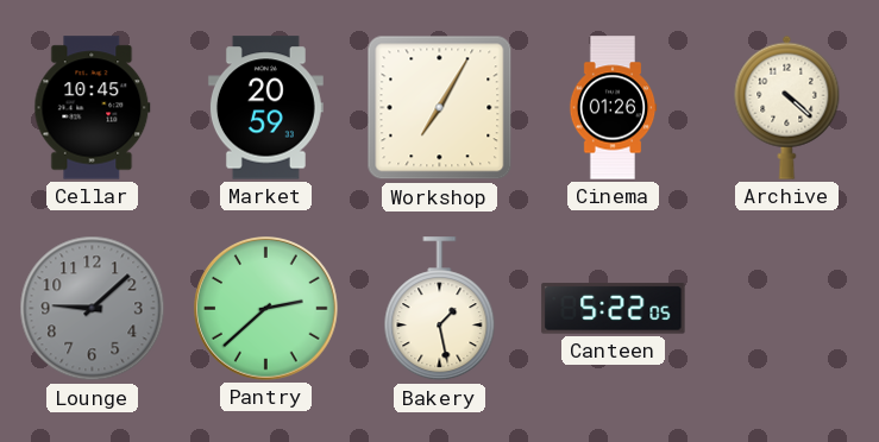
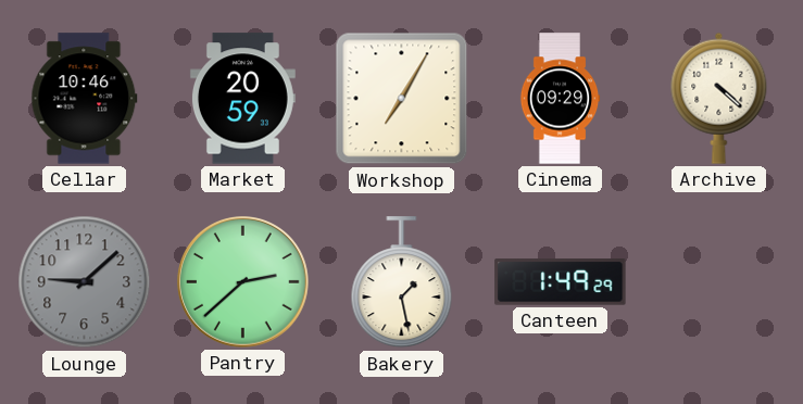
Cellar: 10:45 -> 10:46 (85, 99)
Cinema: 01:26 -> 09:29 (560, 99)
Canteen: 5:22 -> 1:49 (561, 282)
